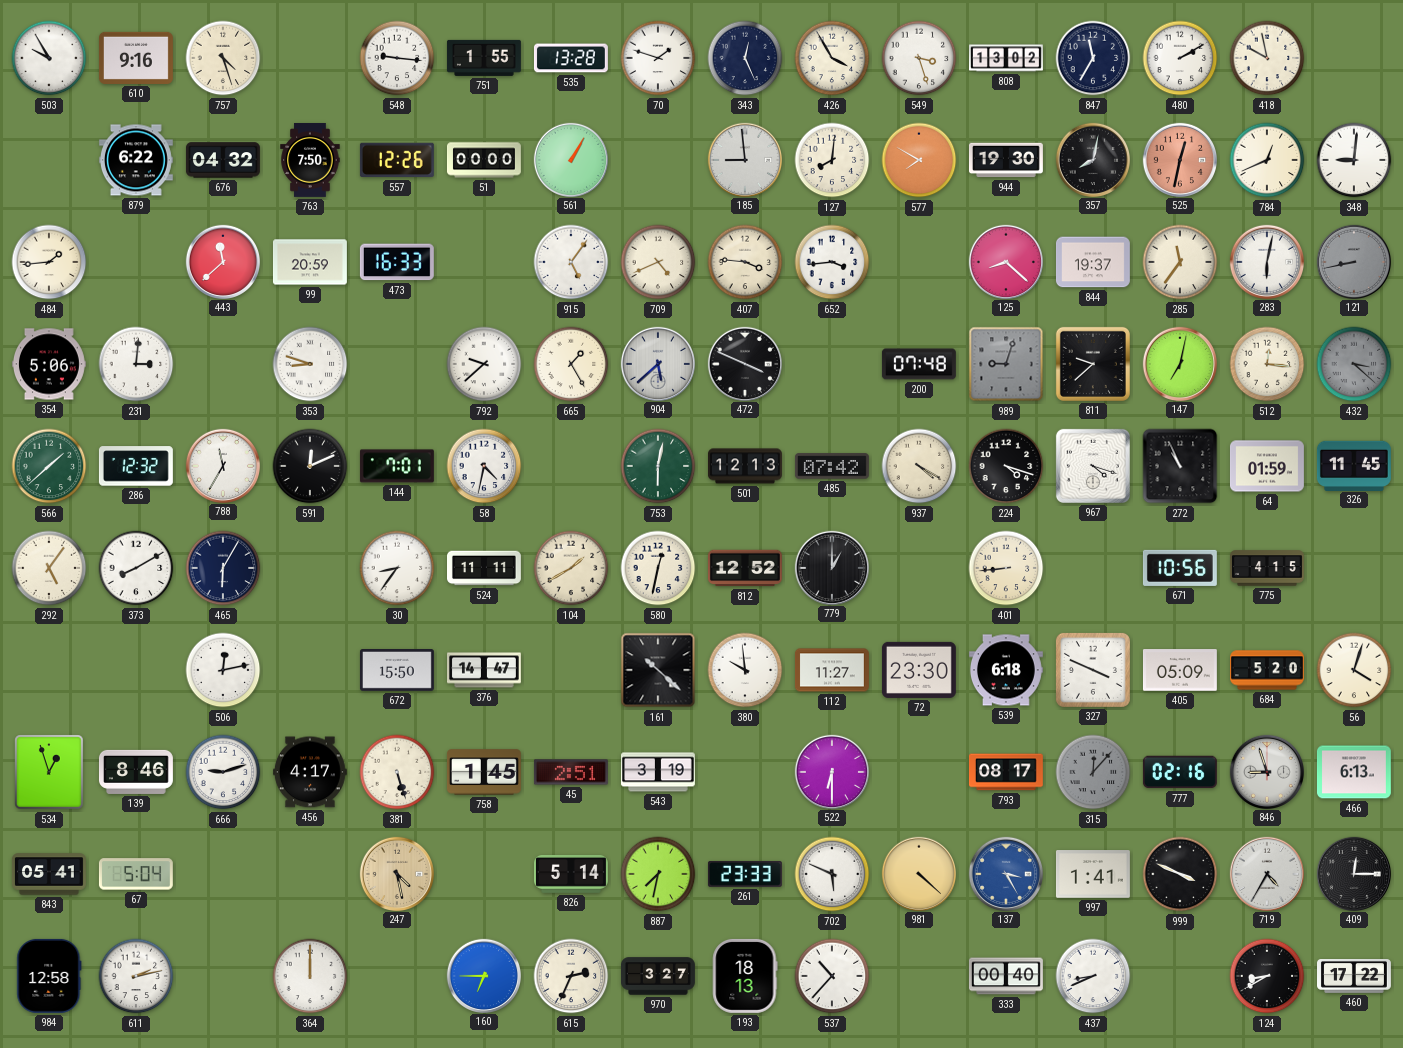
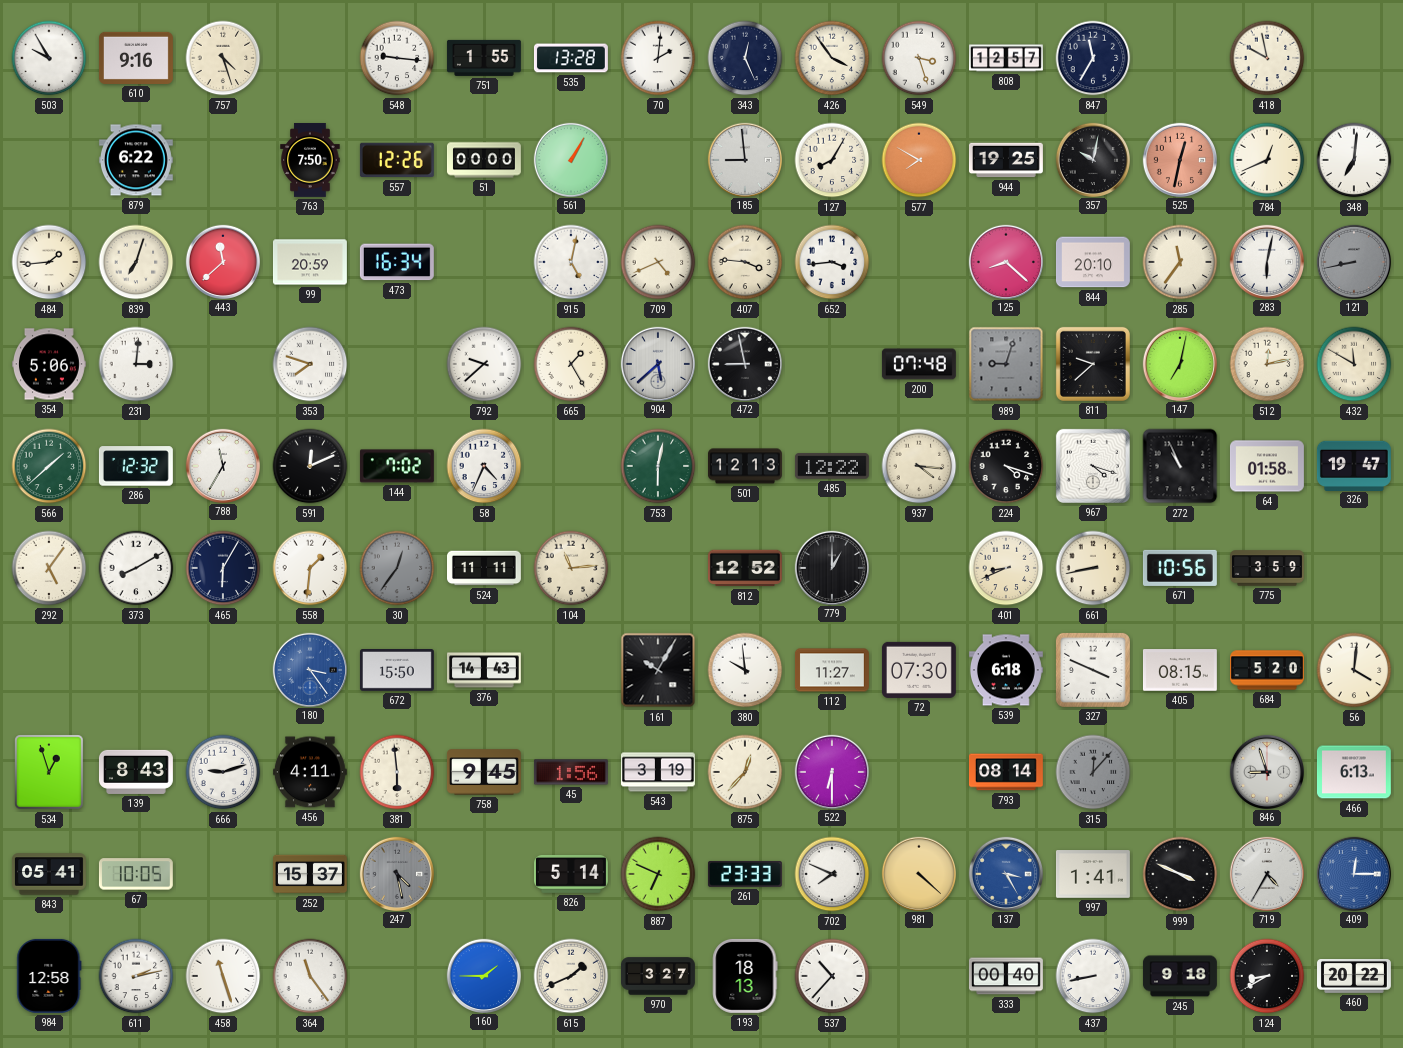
70: 1:48 -> 2:01 (658, 58)
426: 3:55 -> 3:54 (832, 58)
808: 13:02 -> 12:57 (1007, 58)
480: 2:10 -> none (1180, 58)
676: 04:32 -> none (223, 160)
127: 8:01 -> 8:05 (832, 160)
944: 19:30 -> 19:25 (1006, 160)
357: 8:02 -> 10:02 (1092, 159)
348: 9:01 -> 7:01 (1354, 160)
839: none -> 7:03 (136, 262)
473: 16:33 -> 16:34 (397, 262)
915: 5:06 -> 5:02 (571, 262)
844: 19:37 -> 20:10 (1093, 262)
353: 8:48 -> 7:48 (310, 364)
472: 3:49 -> 8:58 (744, 363)
512: 12:16 -> 12:13 (1267, 364)
432: 3:22 -> 11:50 (1354, 364)
432 dial: grey -> cream (1354, 364)
144: 7:01 -> 7:02 (397, 466)
58: 4:32 -> 4:34 (484, 466)
485: 07:42 -> 12:22 (832, 466)
937: 4:20 -> 4:16 (919, 466)
64: 01:59 -> 01:58 (1267, 466)
326: 11:45 -> 19:47 (1354, 465)
558: none -> 1:31 (310, 568)
30: 8:36 -> 12:36 (397, 568)
30 dial: white -> grey (397, 568)
104: 1:40 -> 11:14 (571, 568)
580: 12:32 -> none (658, 568)
401: 8:44 -> 8:41 (1006, 568)
661: none -> 8:43 (1093, 568)
775: 4:15 -> 3:59 (1268, 568)
506: 12:13 -> none (223, 670)
180: none -> 3:24 (309, 669)
376: 14:47 -> 14:43 (485, 670)
161: 10:22 -> 10:05 (658, 670)
72: 23:30 -> 07:30 (919, 670)
405: 05:09 -> 08:15 (1180, 670)
56: 4:03 -> 4:01 (1354, 670)
139: 8:46 -> 8:43 (136, 772)
456: 4:17 -> 4:11 (310, 772)
381: 5:27 -> 5:59 (397, 772)
758: 1:45 -> 9:45 (484, 772)
45: 2:51 -> 1:56 (571, 772)
875: none -> 12:37 (745, 772)
793: 08:17 -> 08:14 (1006, 772)
777: 02:16 -> none (1180, 772)
67: 5:04 -> 10:05 (136, 874)
252: none -> 15:37 (311, 874)
247 dial: champagne -> grey (396, 873)
887: 7:32 -> 6:49 (658, 874)
702: 5:49 -> 7:49 (832, 874)
409 dial: black -> blue (1353, 873)
458: none -> 11:27 (223, 976)
364: 12:00 -> 11:24 (310, 976)
160: 6:45 -> 1:45 (483, 975)
615: 2:34 -> 1:41 (571, 976)
437: 8:41 -> 8:43 (1093, 976)
245: none -> 9:18 (1180, 976)
460: 17:22 -> 20:22 (1355, 977)
